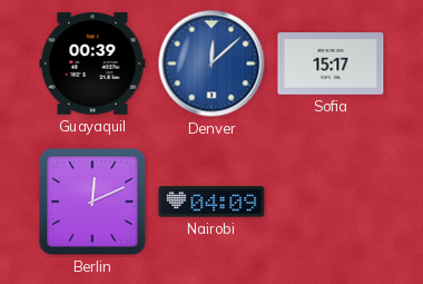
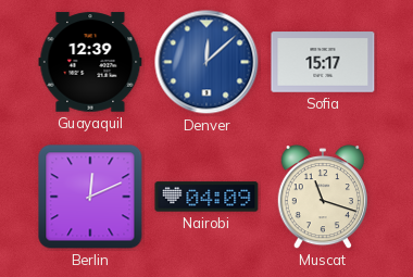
Guayaquil: 00:39 -> 12:39 (90, 62)
Muscat: none -> 11:18 (323, 198)
